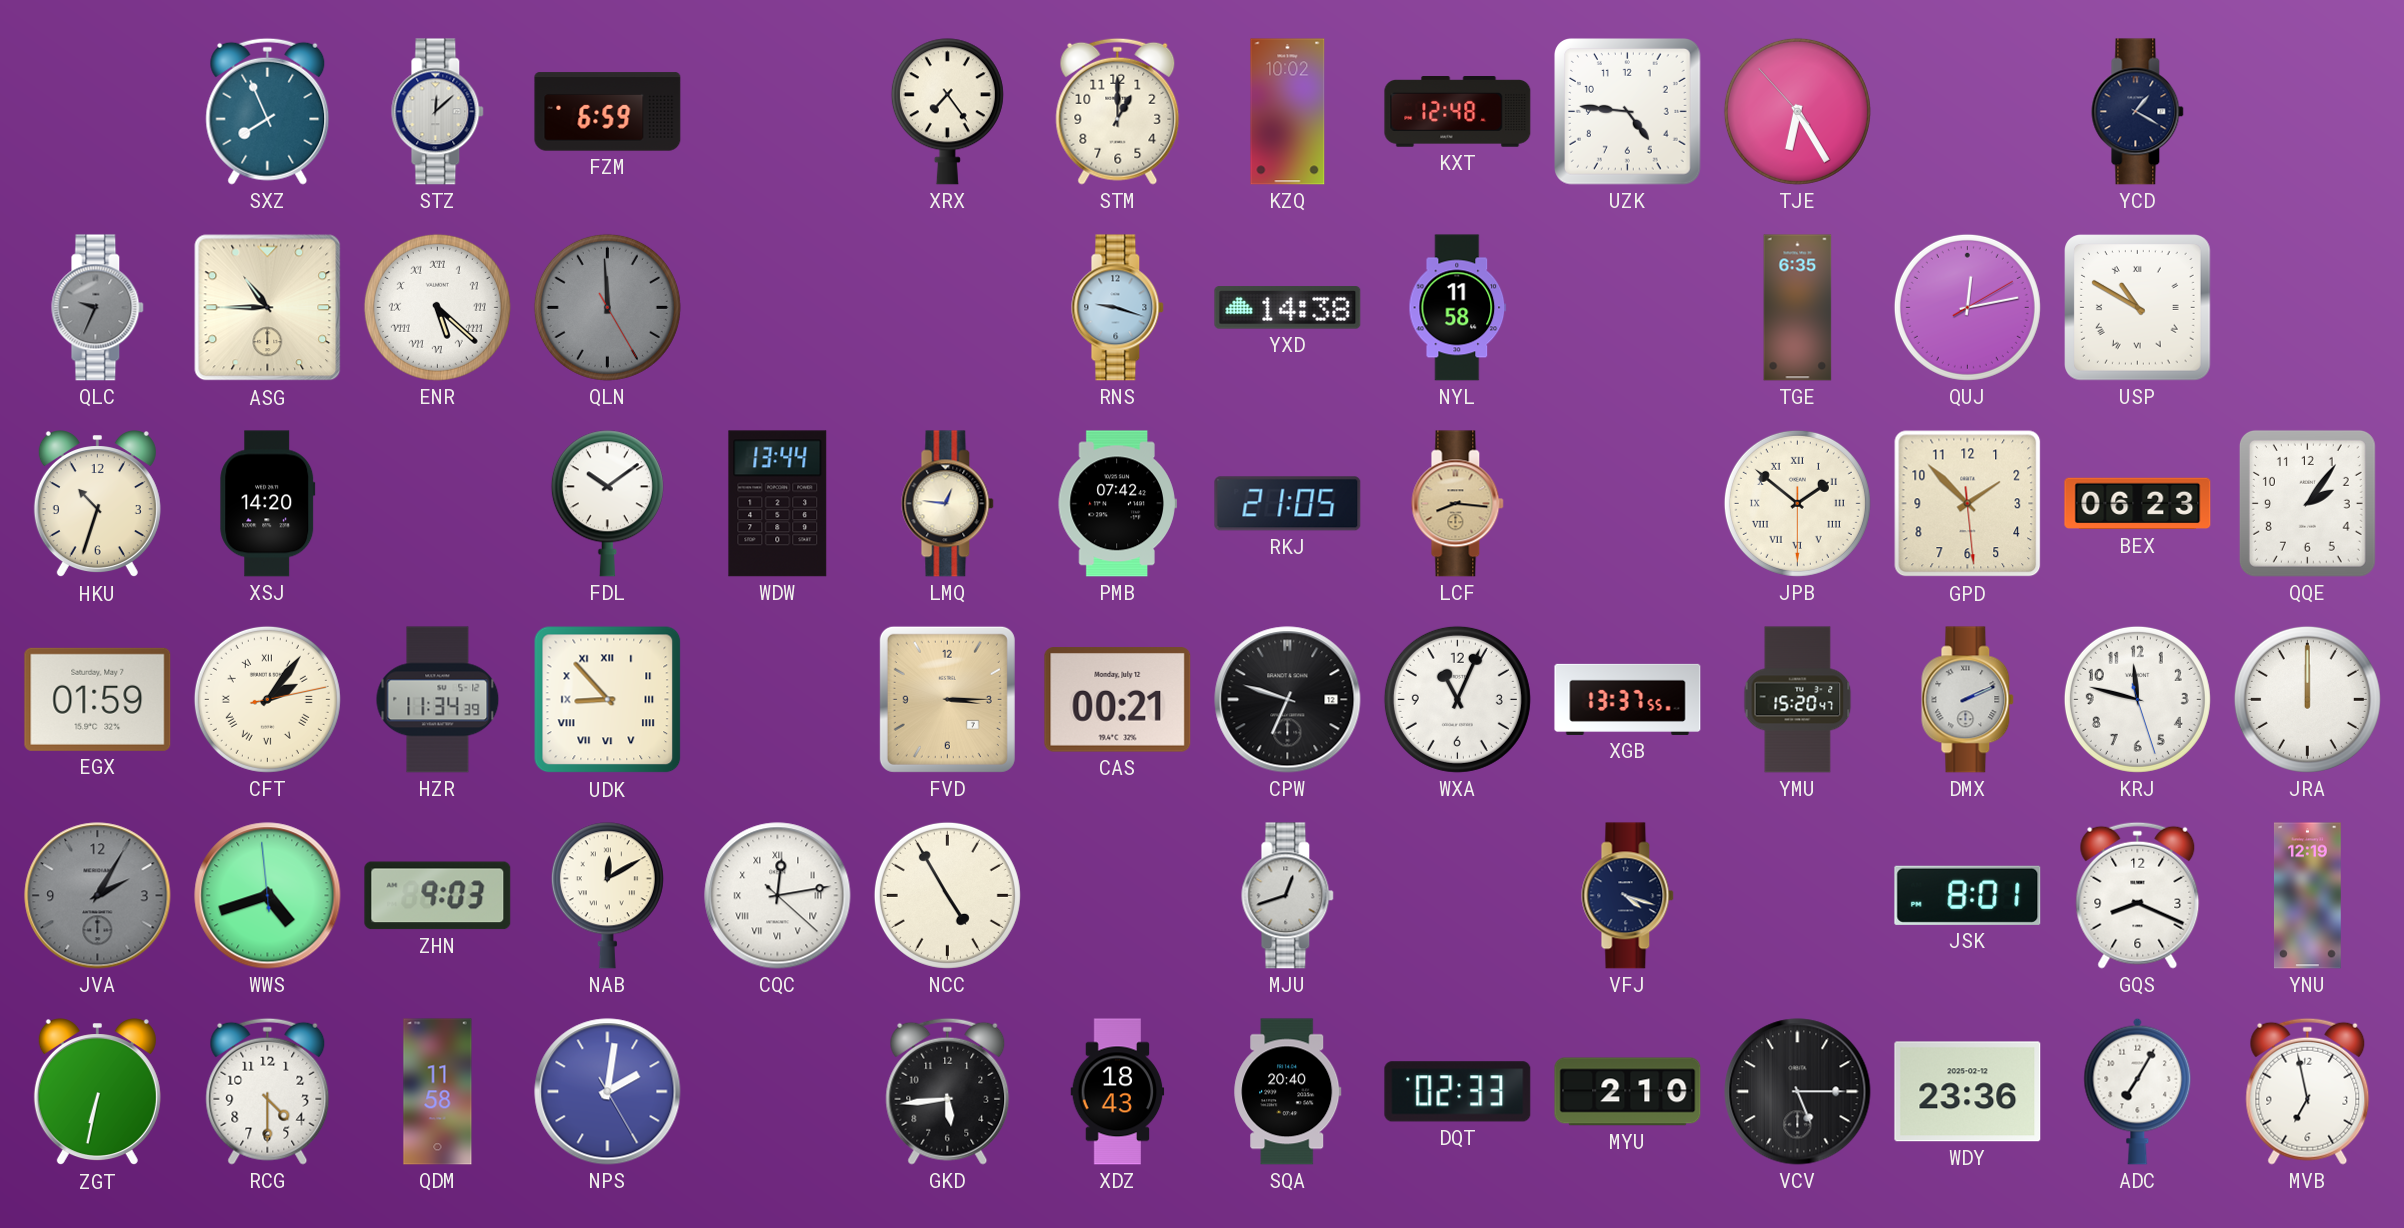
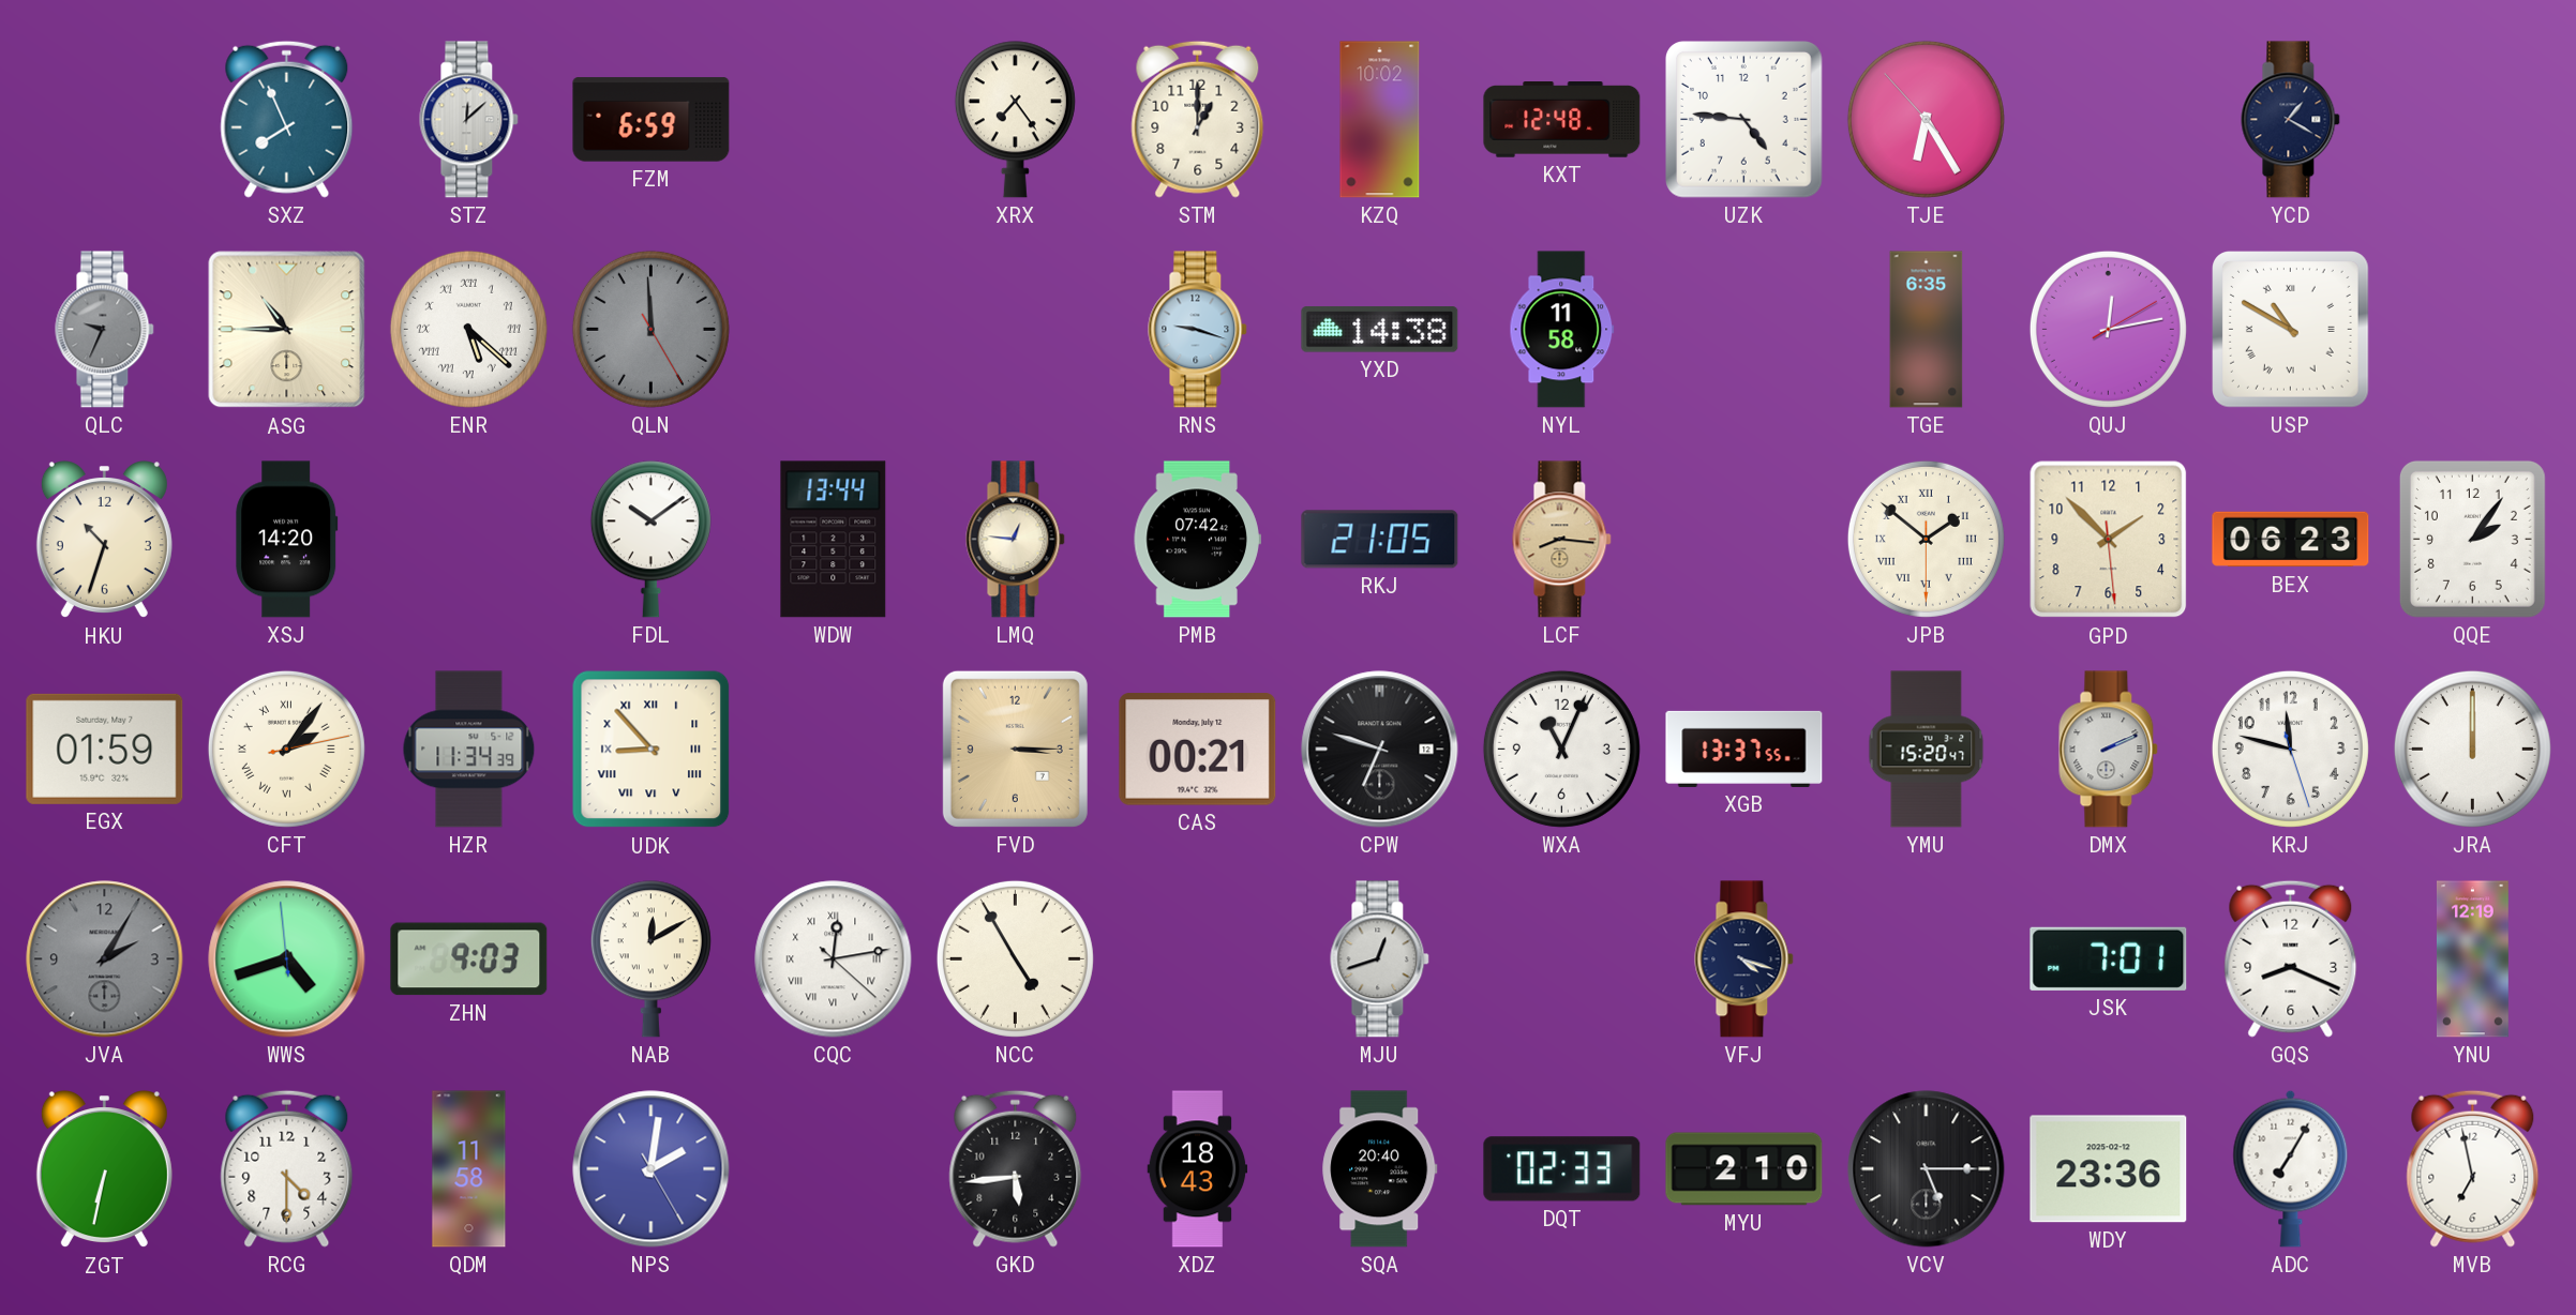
JSK: 8:01 -> 7:01 (2109, 958)
